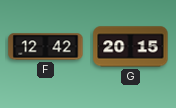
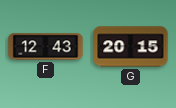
F: 12:42 -> 12:43 (46, 47)
